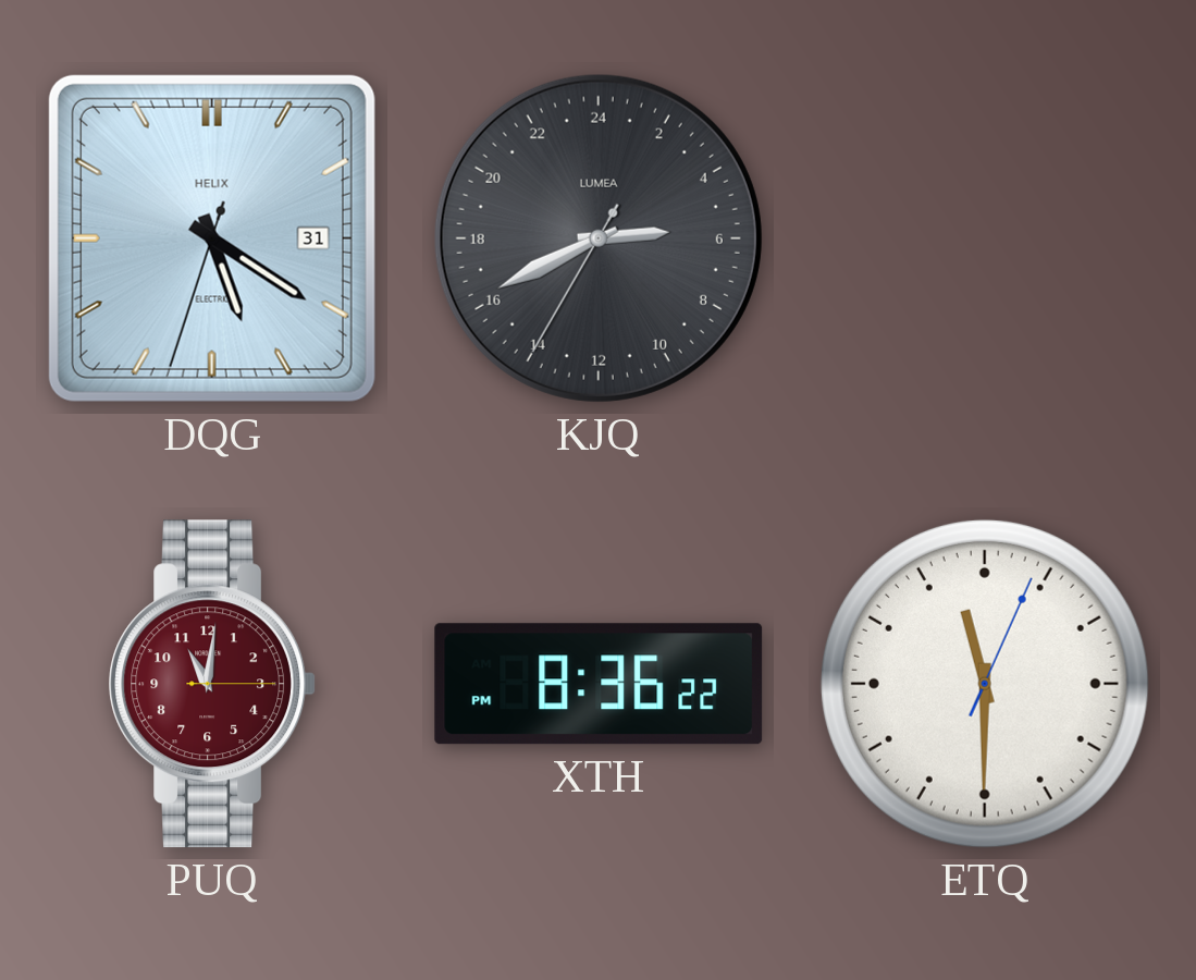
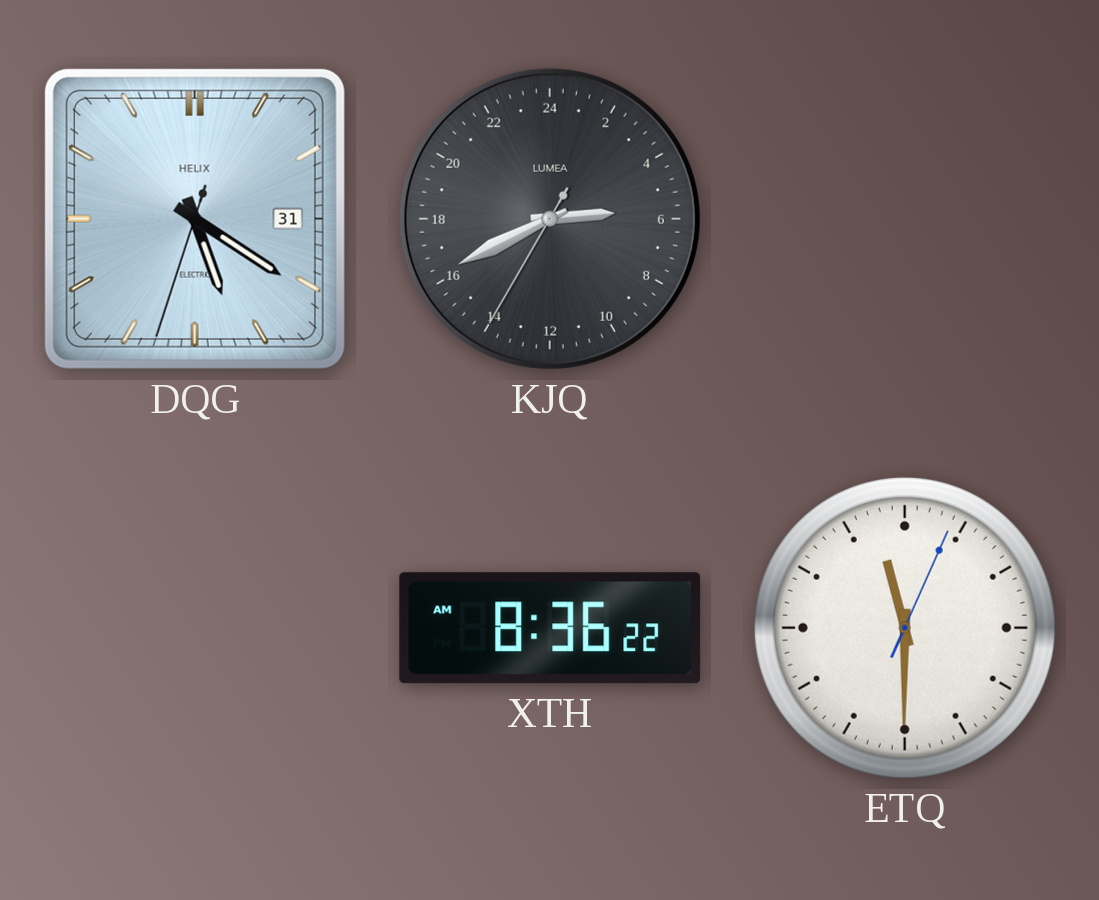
PUQ: 11:01 -> none (212, 684)
XTH: 8:36:22 PM -> 8:36:22 AM (550, 628)
